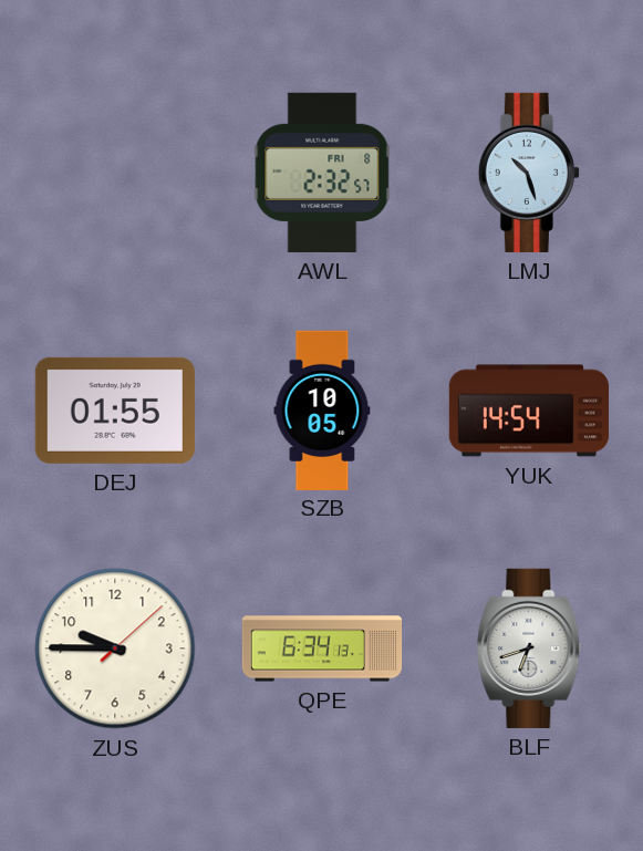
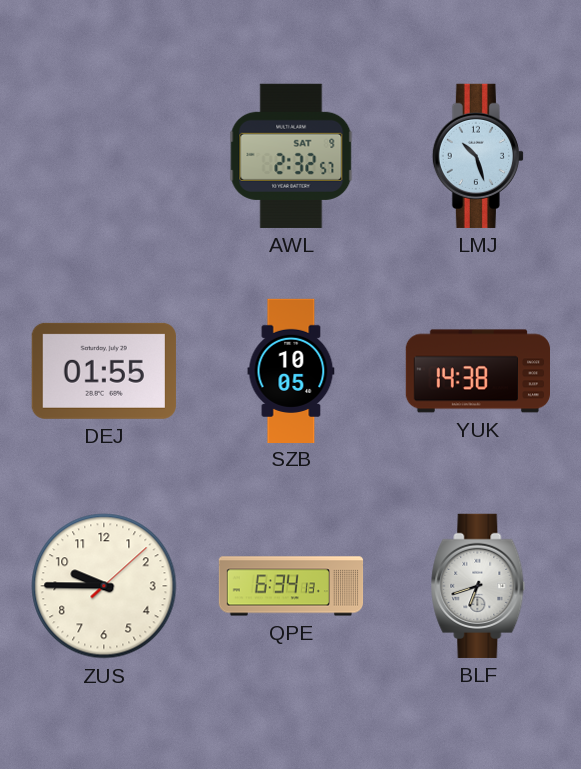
AWL date: FRI 8 -> SAT 9 (291, 156)
YUK: 14:54 -> 14:38 (477, 371)
